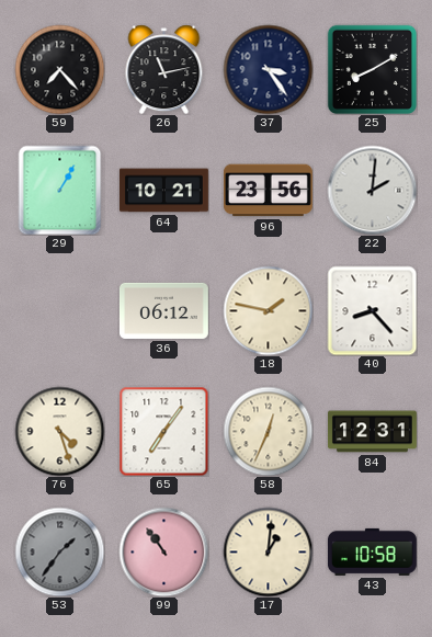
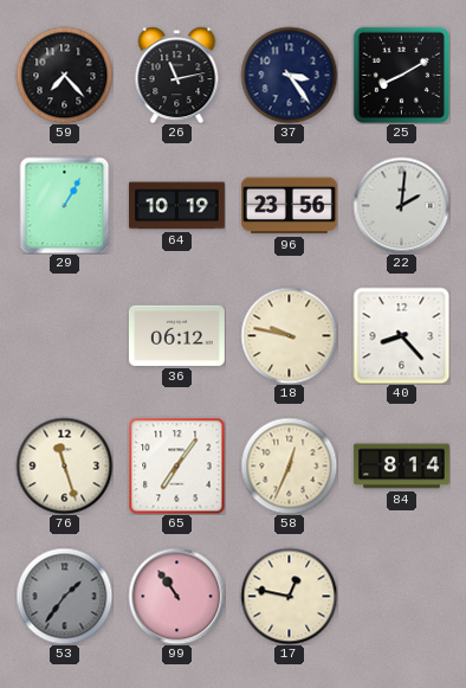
64: 10:21 -> 10:19 (176, 206)
18: 1:47 -> 9:47 (289, 335)
76: 4:27 -> 11:27 (64, 465)
84: 12:31 -> 8:14 (402, 467)
17: 1:01 -> 12:47 (289, 596)
43: 10:58 -> none (372, 551)
